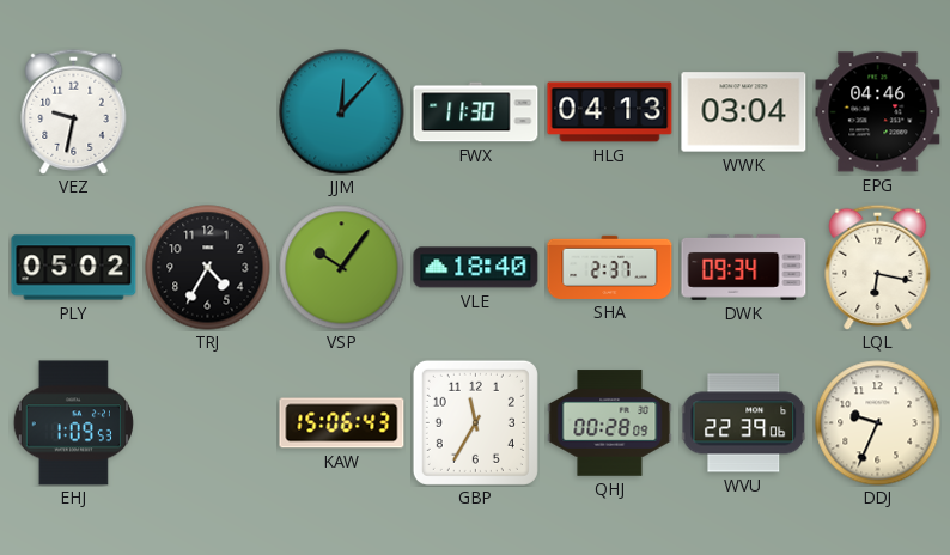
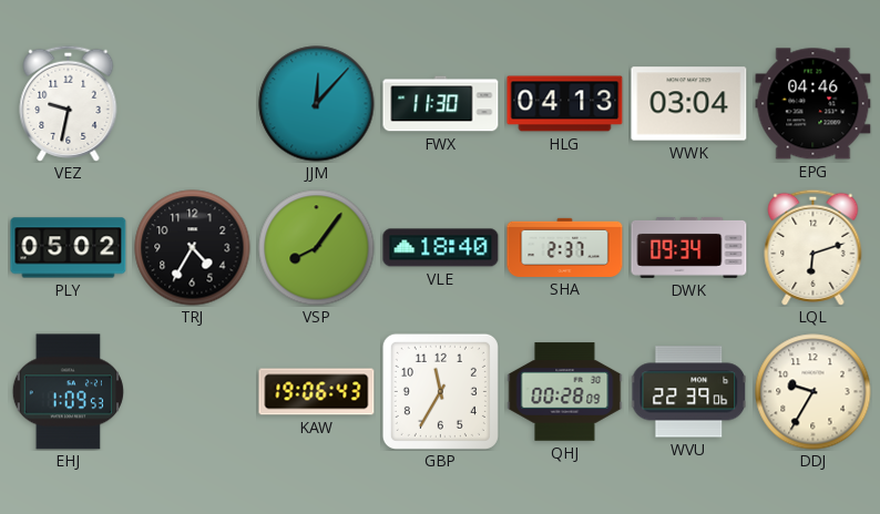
VSP: 10:06 -> 8:06 (317, 248)
LQL: 6:17 -> 6:12 (814, 247)
KAW: 15:06 -> 19:06 (317, 392)
DDJ: 9:34 -> 9:35 (814, 392)
